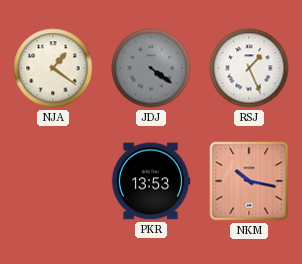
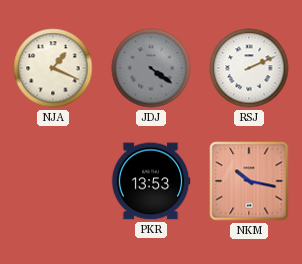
NJA: 1:21 -> 1:19 (53, 68)
RSJ: 1:26 -> 2:11 (249, 68)
